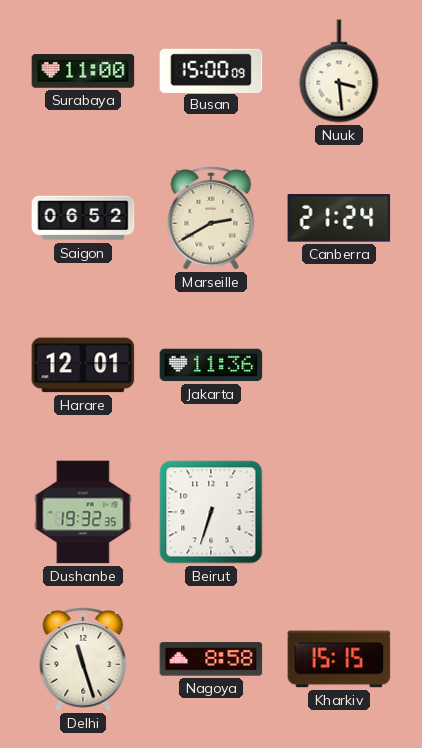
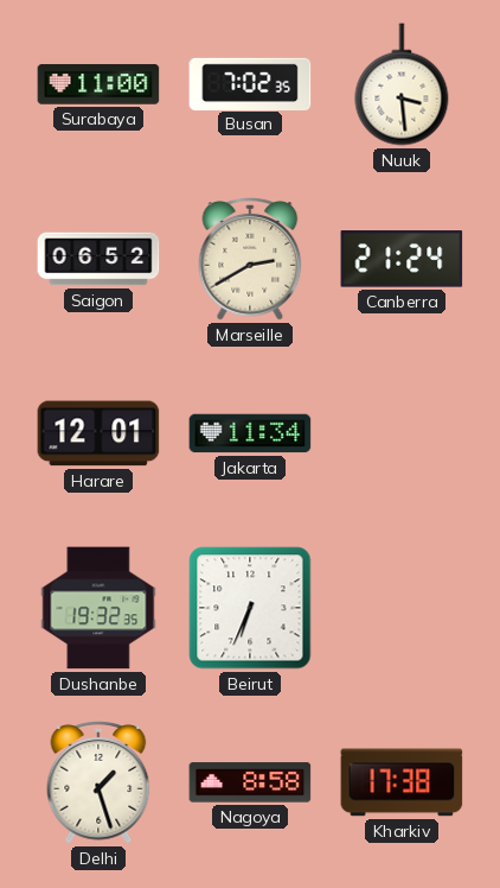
Busan: 15:00 -> 7:02 (250, 83)
Jakarta: 11:36 -> 11:34 (250, 433)
Beirut: 6:33 -> 6:34 (250, 608)
Delhi: 11:27 -> 1:27 (98, 784)
Kharkiv: 15:15 -> 17:38 (402, 782)
